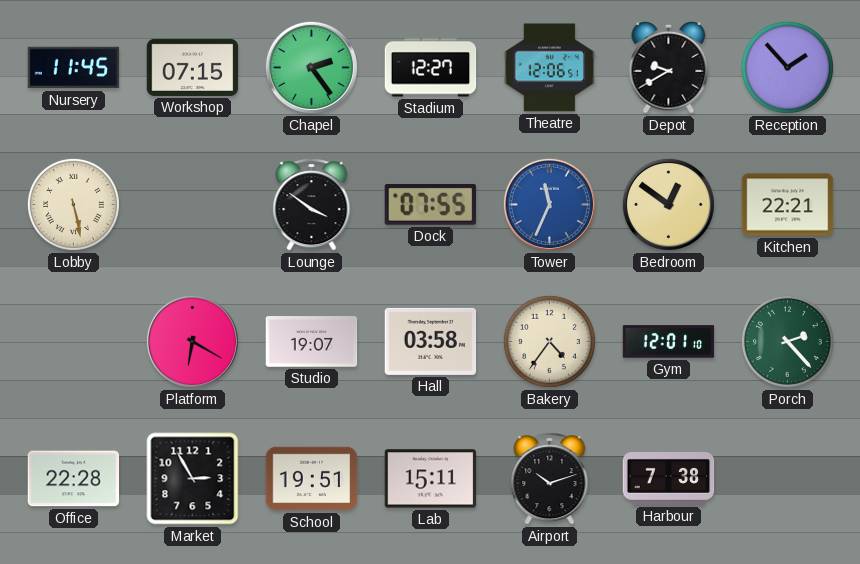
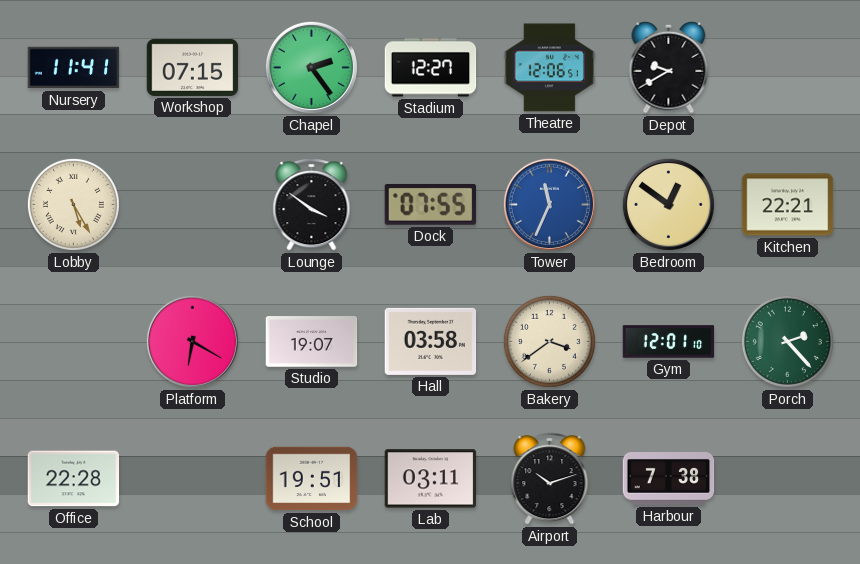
Nursery: 11:45 -> 11:41 (74, 68)
Reception: 1:53 -> none (787, 67)
Lobby: 5:28 -> 5:25 (73, 204)
Bakery: 4:36 -> 3:39 (549, 341)
Market: 2:55 -> none (193, 479)
Lab: 15:11 -> 03:11 (431, 479)
